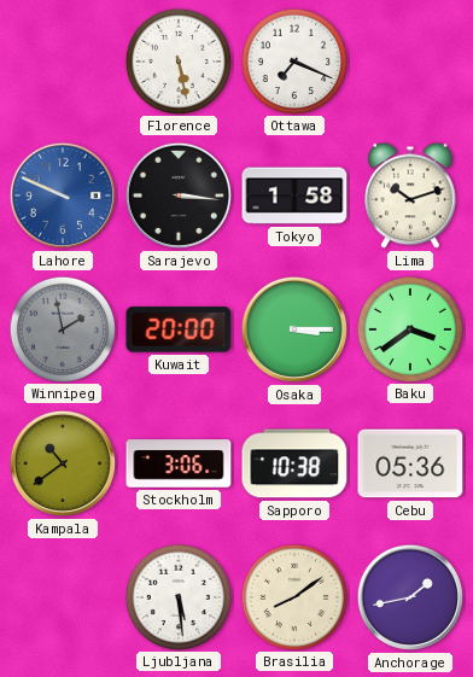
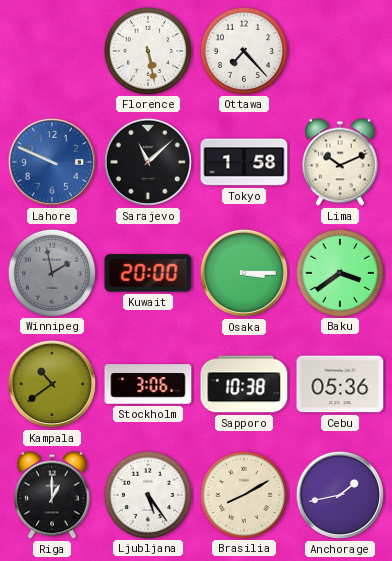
Ottawa: 7:19 -> 7:23 (243, 50)
Sarajevo: 3:16 -> 11:08 (148, 162)
Lima: 10:12 -> 10:11 (341, 162)
Riga: none -> 1:00 (53, 495)
Ljubljana: 5:29 -> 5:24 (147, 494)
Brasilia: 8:09 -> 8:10 (243, 494)
